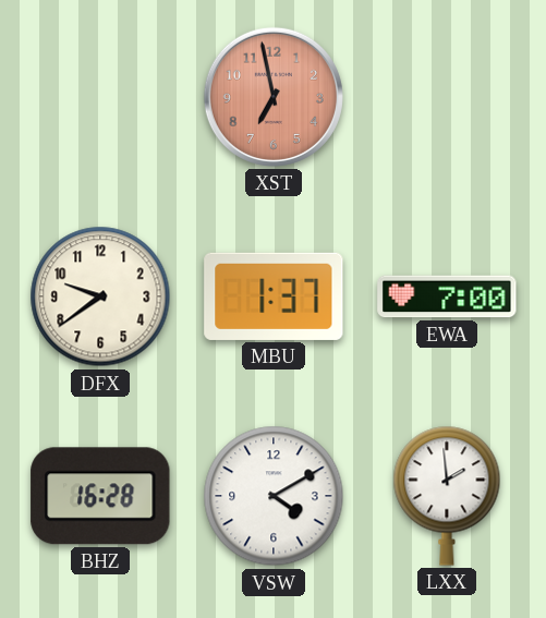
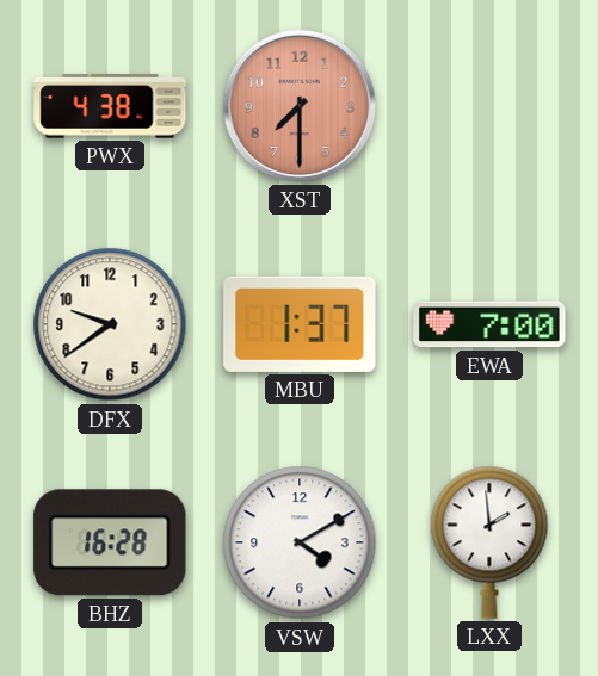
PWX: none -> 4:38 (110, 106)
XST: 6:58 -> 7:30 (300, 106)
